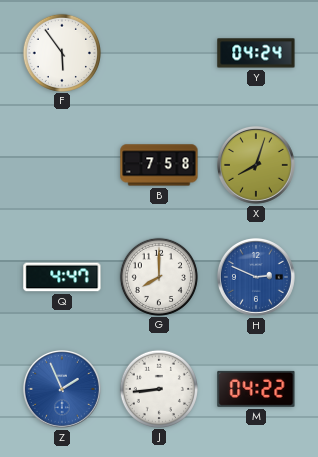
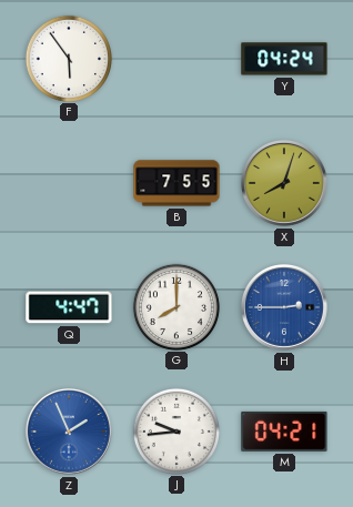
B: 7:58 -> 7:55 (176, 183)
H: 2:49 -> 2:45 (284, 307)
J: 8:44 -> 9:44 (175, 430)
M: 04:22 -> 04:21 (284, 432)
